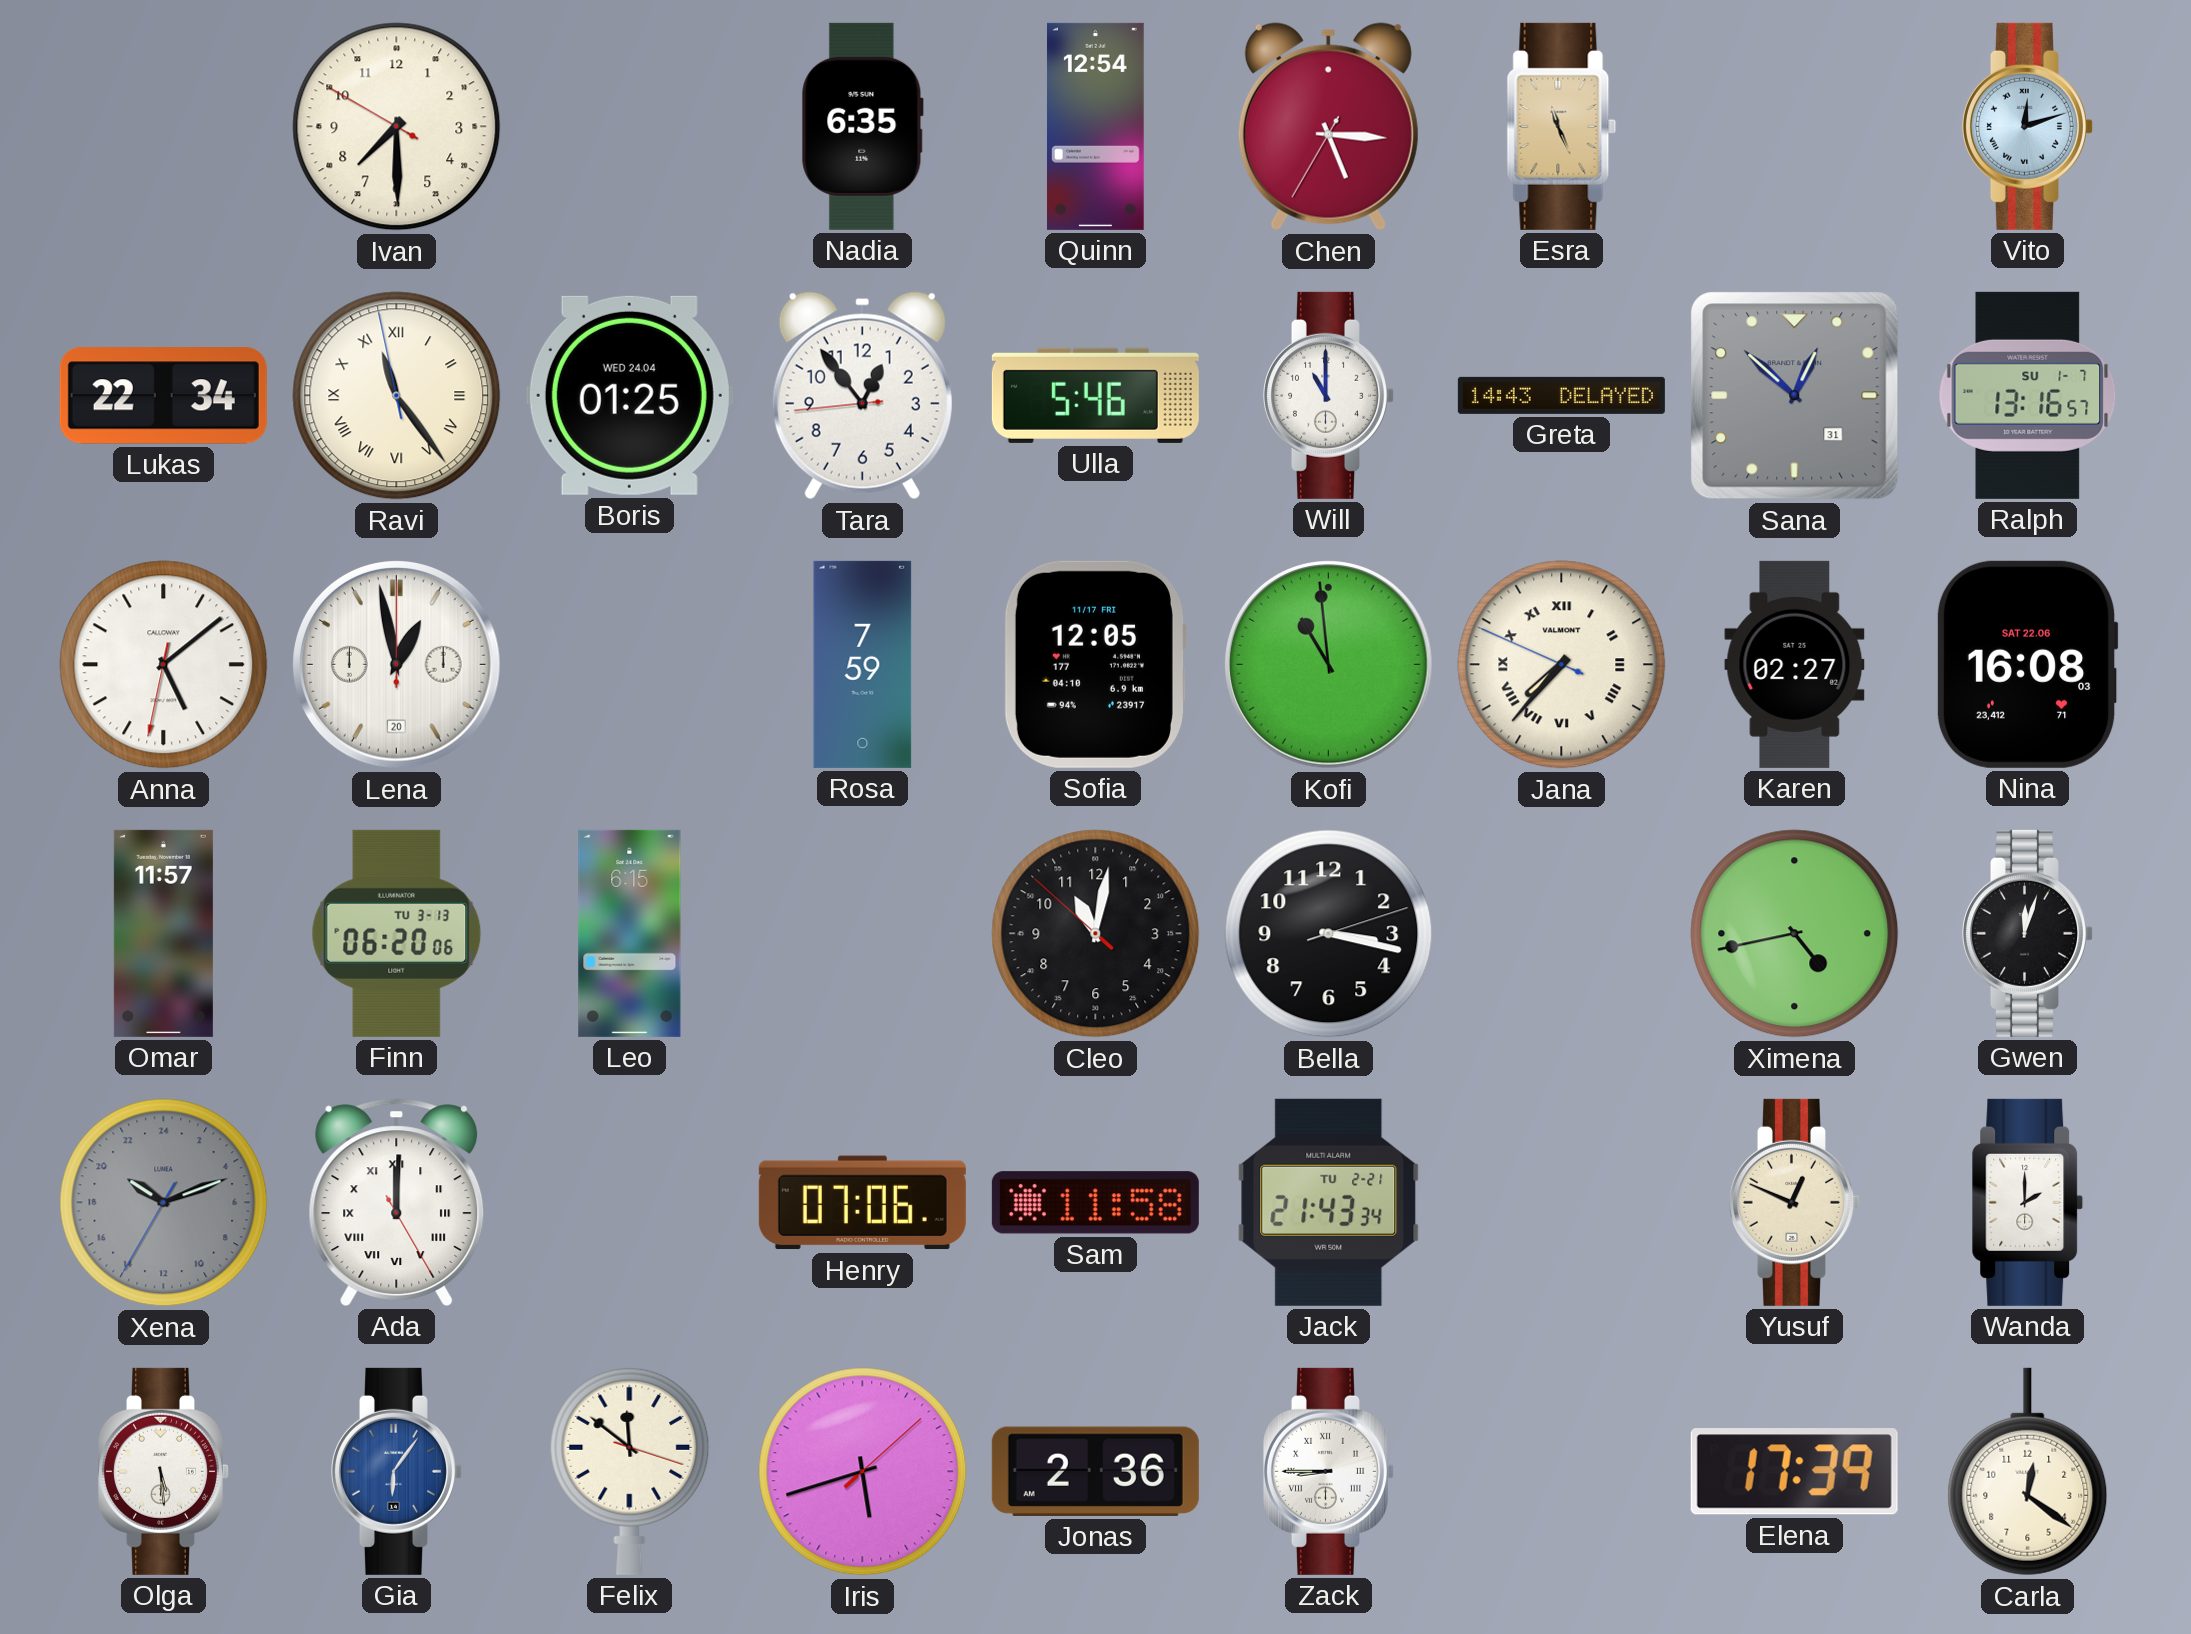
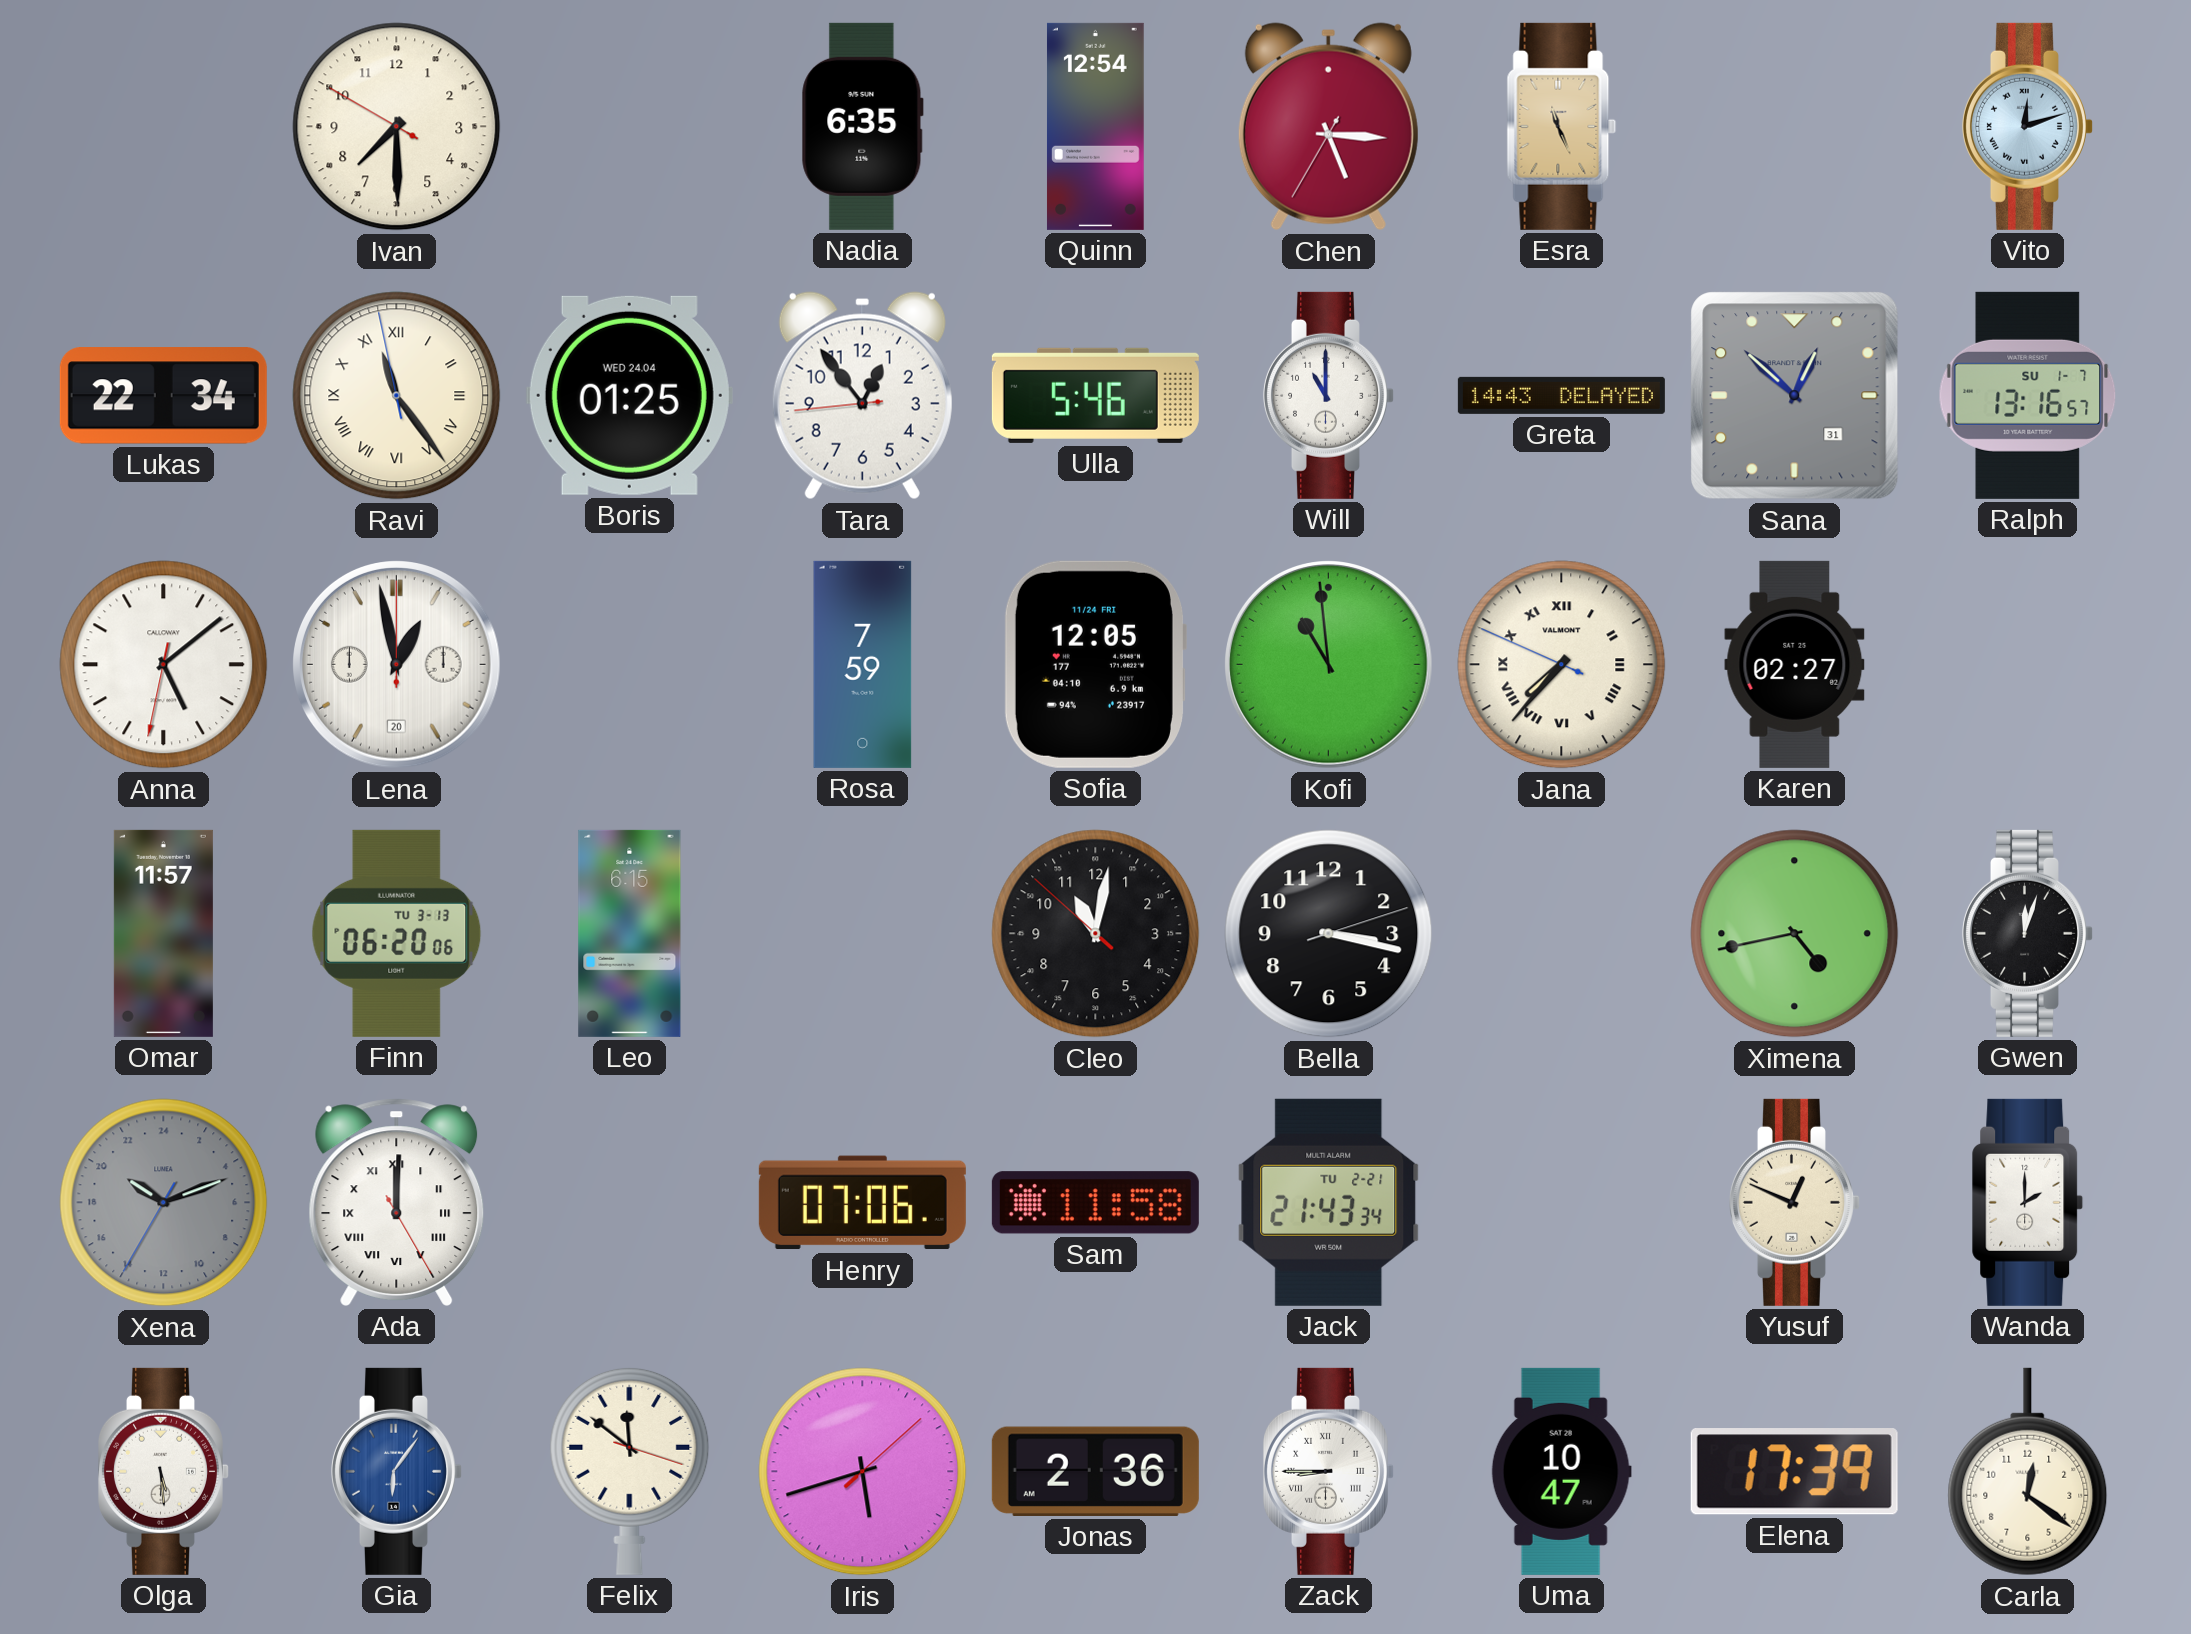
Sofia date: 11/17 FRI -> 11/24 FRI (1095, 664)
Nina: 16:08 -> none (2027, 664)
Uma: none -> 10:47 (1561, 1471)
